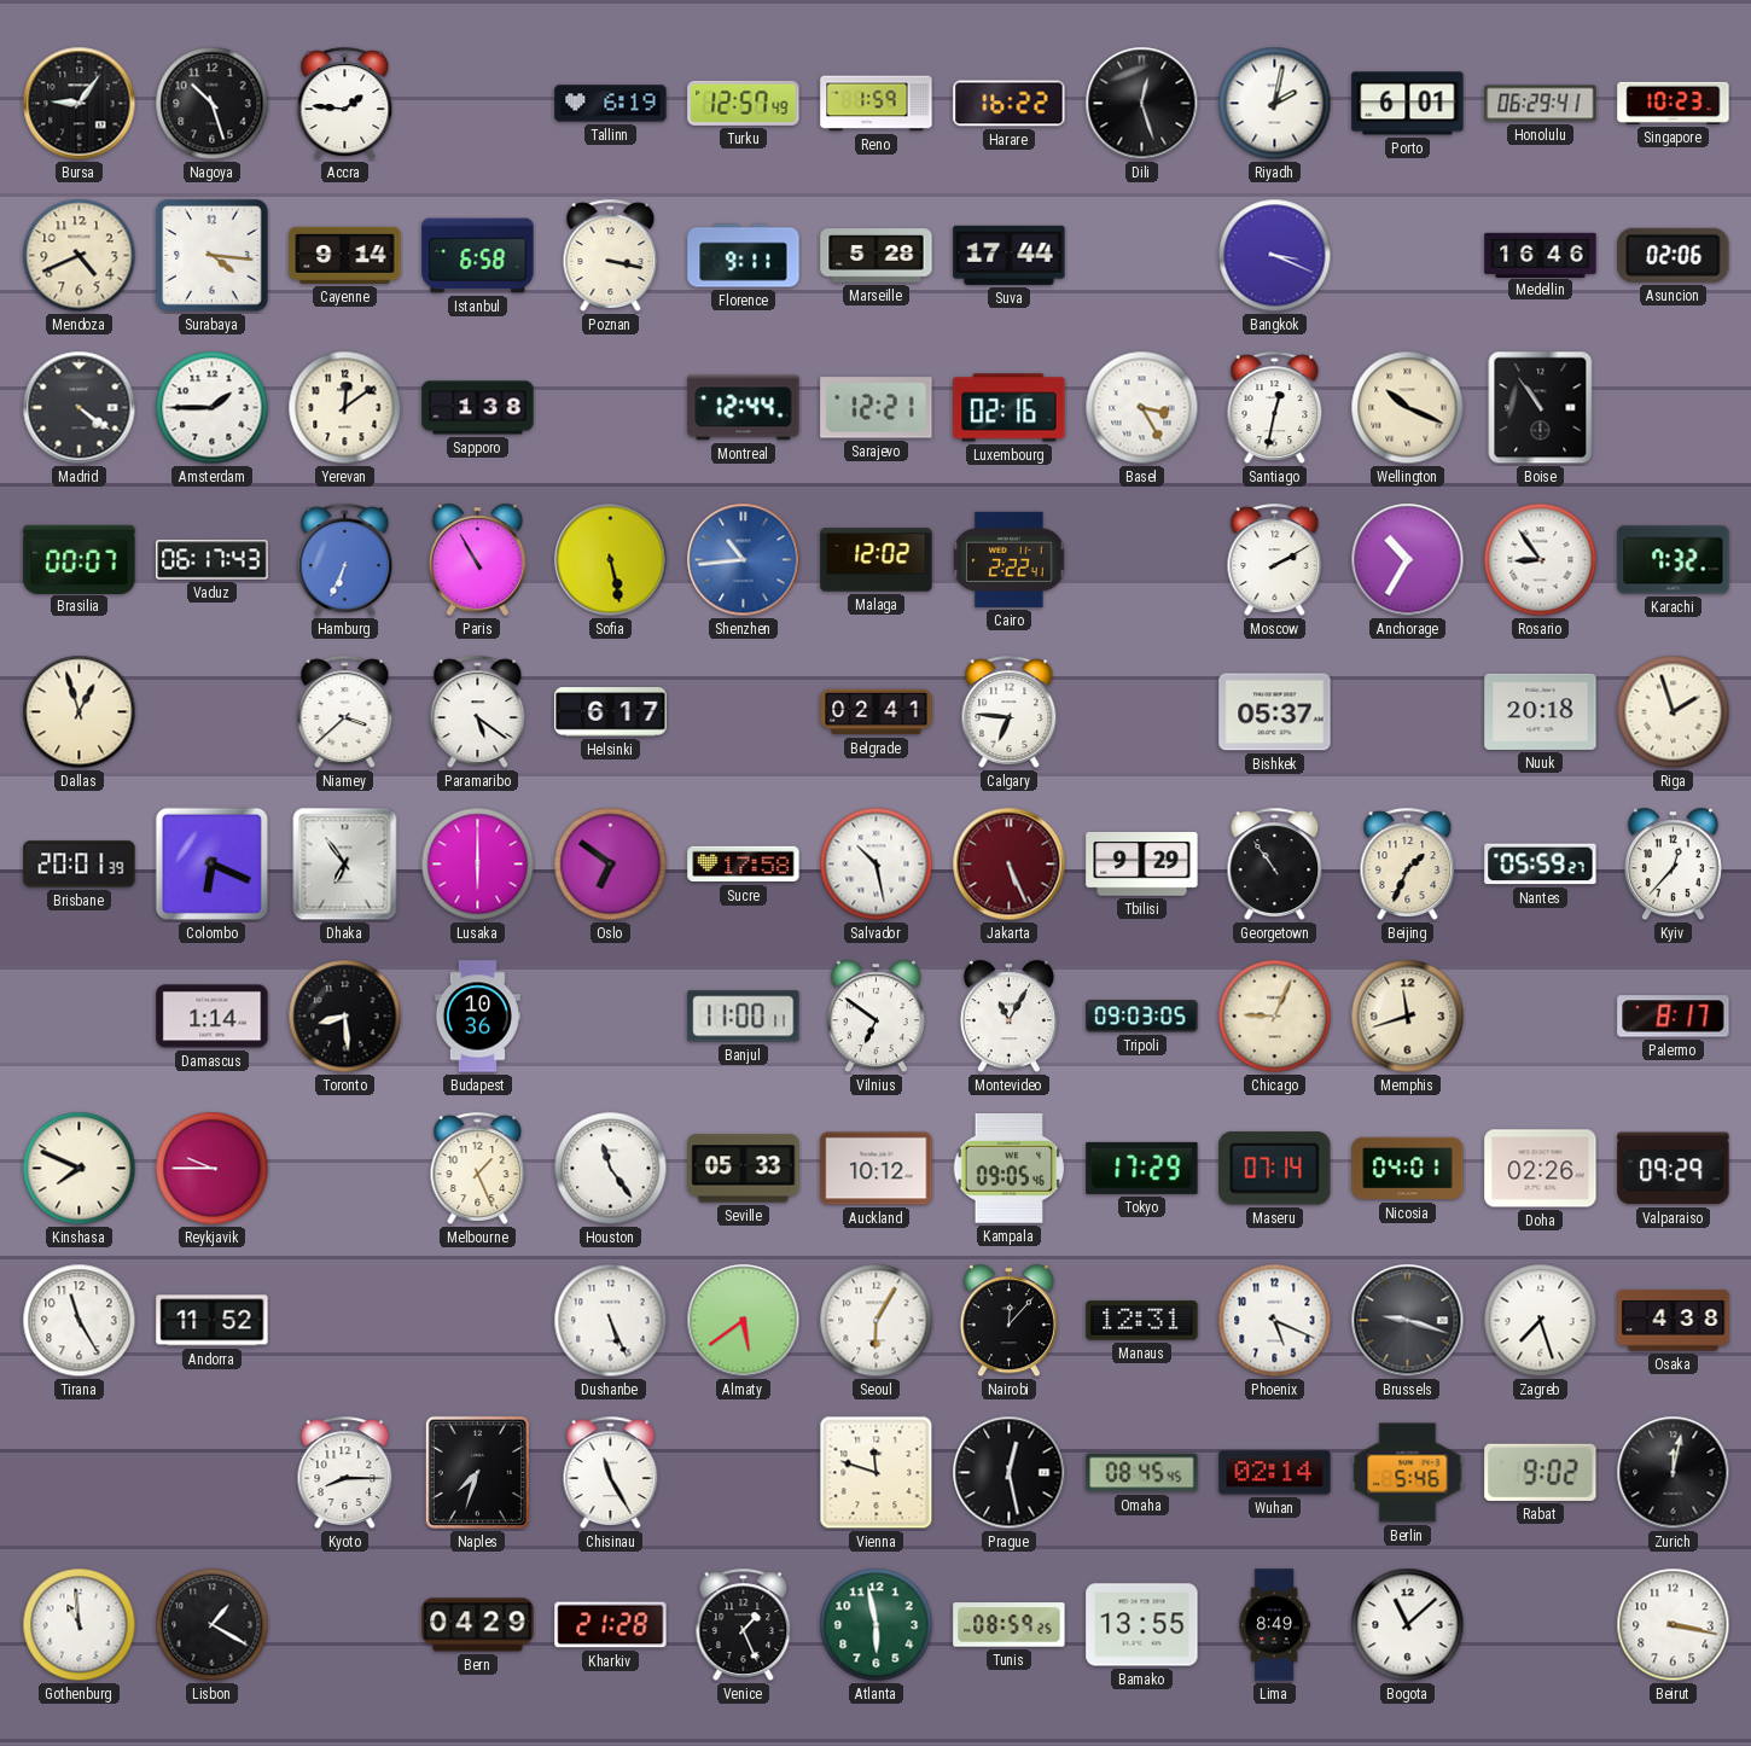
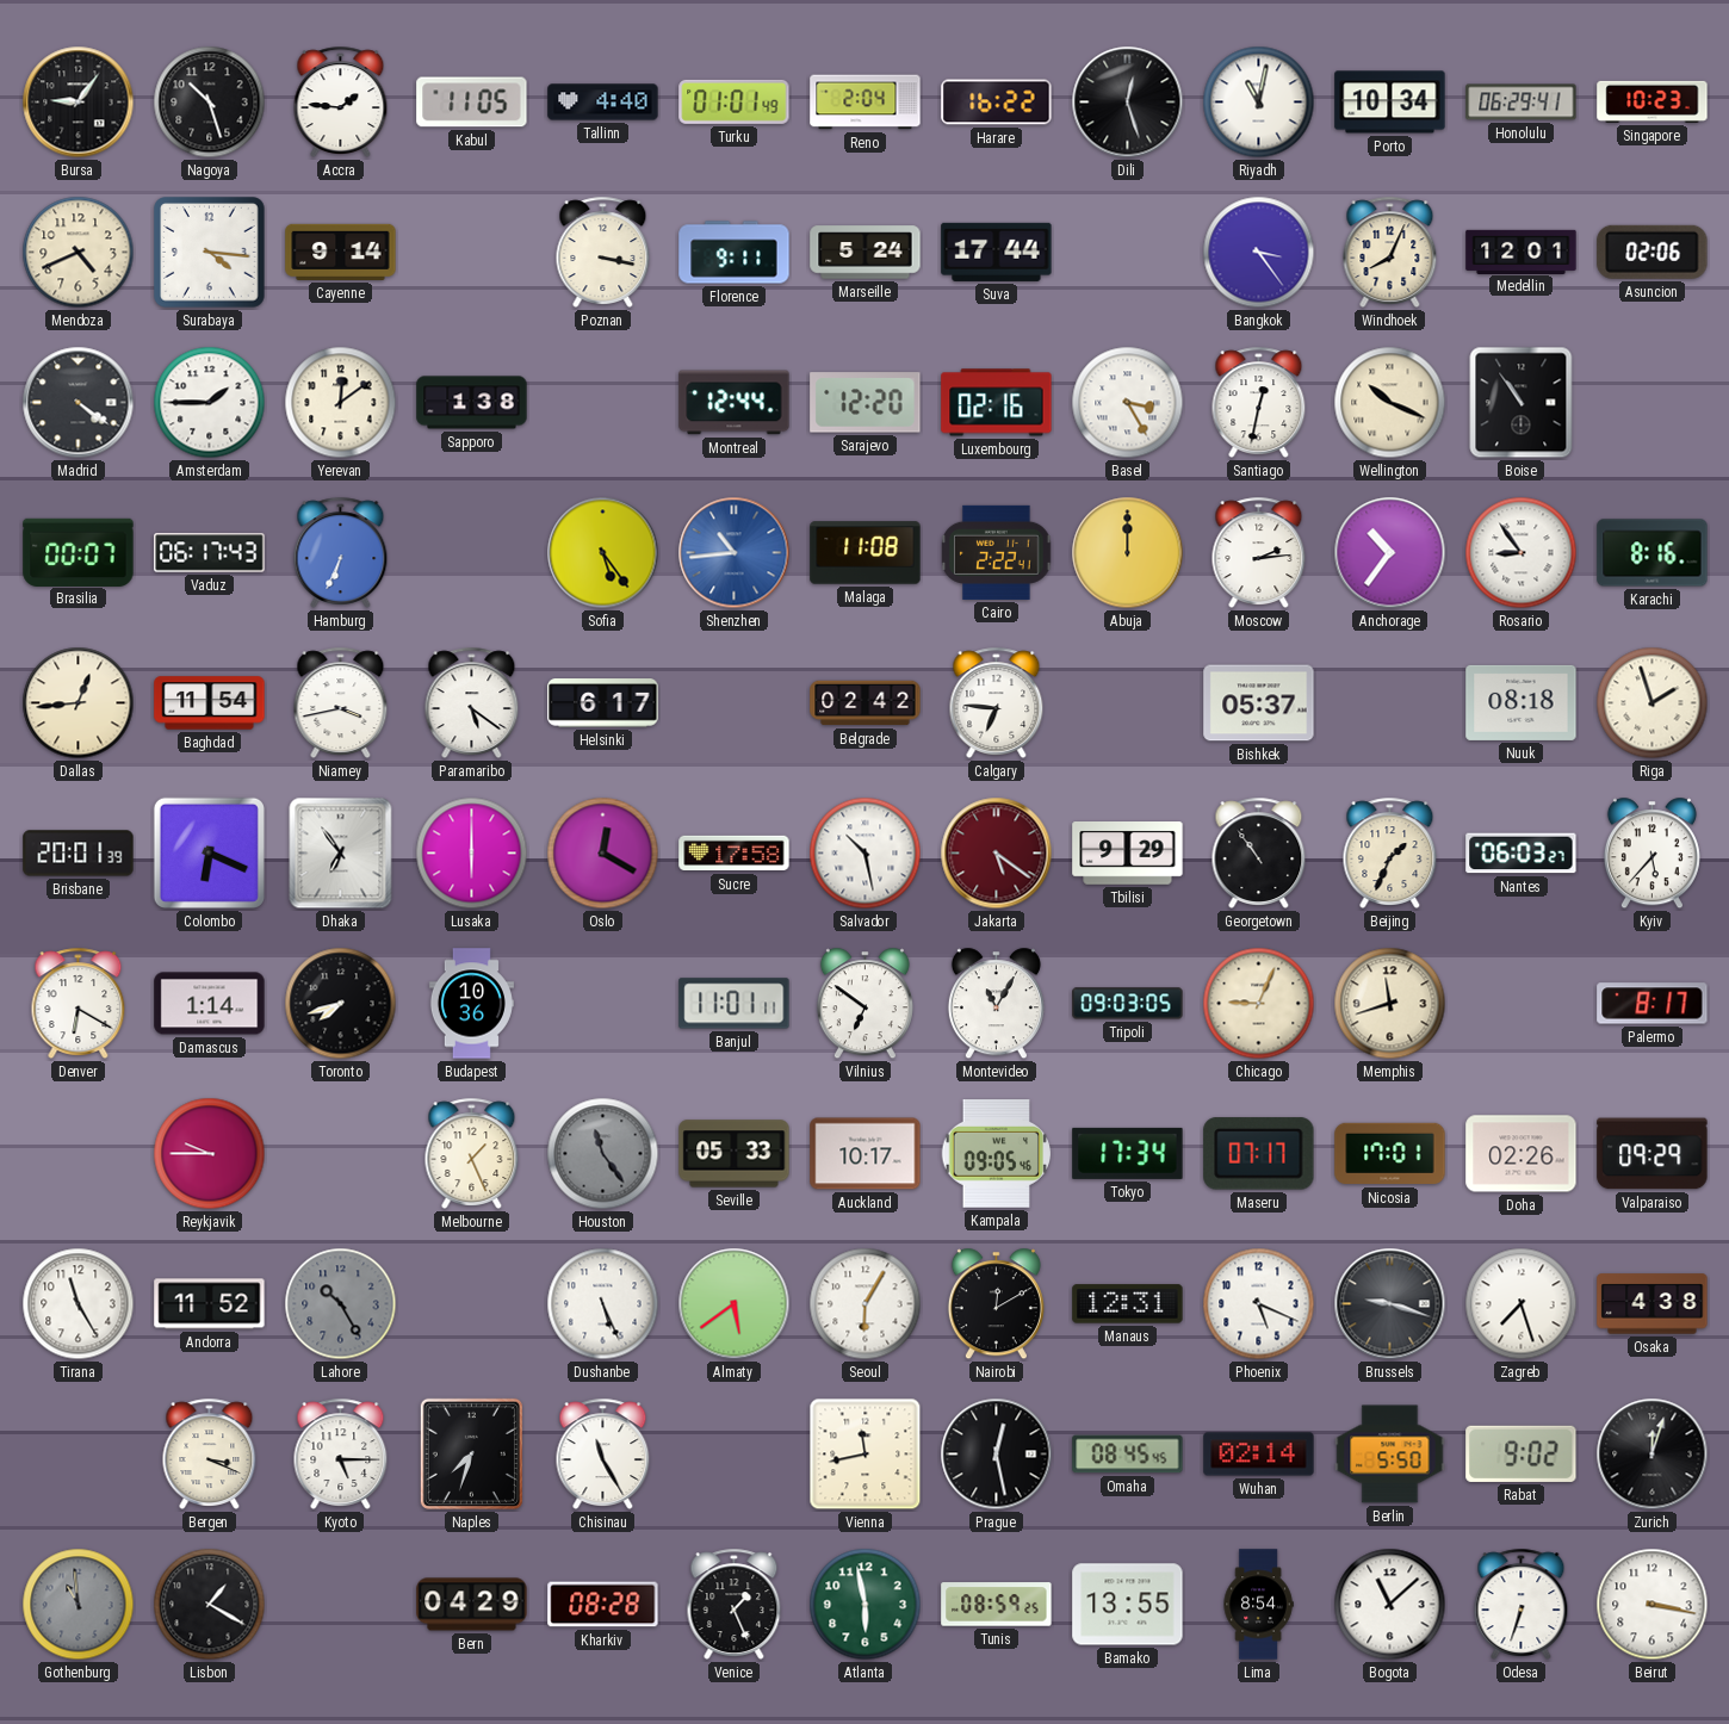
Kabul: none -> 11:05 (472, 103)
Tallinn: 6:19 -> 4:40 (603, 103)
Turku: 12:57 -> 01:01 (735, 101)
Reno: 1:59 -> 2:04 (866, 103)
Riyadh: 2:02 -> 11:02 (1259, 103)
Porto: 6:01 -> 10:34 (1390, 103)
Istanbul: 6:58 -> none (478, 256)
Marseille: 5:28 -> 5:24 (866, 253)
Bangkok: 3:19 -> 3:24 (1259, 253)
Windhoek: none -> 8:04 (1390, 252)
Medellin: 16:46 -> 12:01 (1522, 252)
Sarajevo: 12:21 -> 12:20 (866, 403)
Paris: 10:55 -> none (477, 560)
Sofia: 5:28 -> 5:24 (603, 553)
Malaga: 12:02 -> 11:08 (866, 553)
Abuja: none -> 12:00 (1128, 553)
Moscow: 2:10 -> 2:14 (1259, 552)
Anchorage: 10:35 -> 10:36 (1390, 553)
Karachi: 7:32 -> 8:16 (1653, 553)
Dallas: 12:57 -> 12:44 (79, 703)
Baghdad: none -> 11:54 (210, 703)
Niamey: 3:38 -> 3:43 (341, 702)
Belgrade: 02:41 -> 02:42 (866, 703)
Nuuk: 20:18 -> 08:18 (1522, 702)
Oslo: 6:51 -> 12:20 (603, 854)
Jakarta: 5:26 -> 5:21 (997, 854)
Nantes: 05:59 -> 06:03 (1522, 854)
Kyiv: 12:37 -> 5:37 (1651, 854)
Denver: none -> 6:20 (79, 1003)
Toronto: 8:29 -> 7:42 (341, 1004)
Banjul: 11:00 -> 11:01 (735, 1004)
Kinshasa: 7:49 -> none (80, 1169)
Houston dial: white -> grey (603, 1154)
Auckland: 10:12 -> 10:17 (866, 1154)
Tokyo: 17:29 -> 17:34 (1128, 1153)
Maseru: 07:14 -> 07:17 (1259, 1154)
Nicosia: 04:01 -> 17:01 (1390, 1154)
Lahore: none -> 10:25 (341, 1304)
Nairobi: 12:07 -> 12:10 (996, 1304)
Bergen: none -> 3:19 (210, 1453)
Kyoto: 8:15 -> 5:15 (341, 1453)
Vienna: 11:48 -> 11:43 (866, 1455)
Berlin: 5:46 -> 5:50 (1390, 1455)
Zurich: 12:02 -> 12:03 (1653, 1455)
Gothenburg dial: white -> grey (79, 1605)
Kharkiv: 21:28 -> 08:28 (603, 1605)
Lima: 8:49 -> 8:54 (1258, 1605)
Odesa: none -> 6:33 (1522, 1604)
